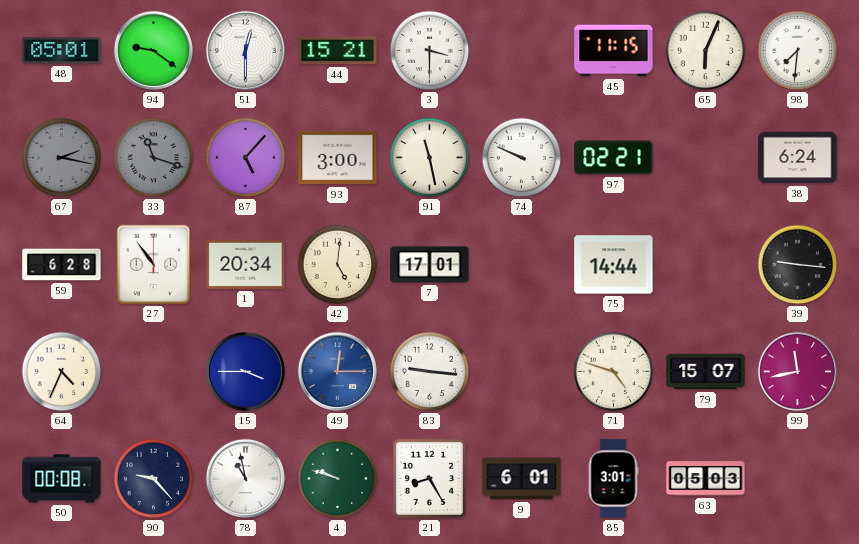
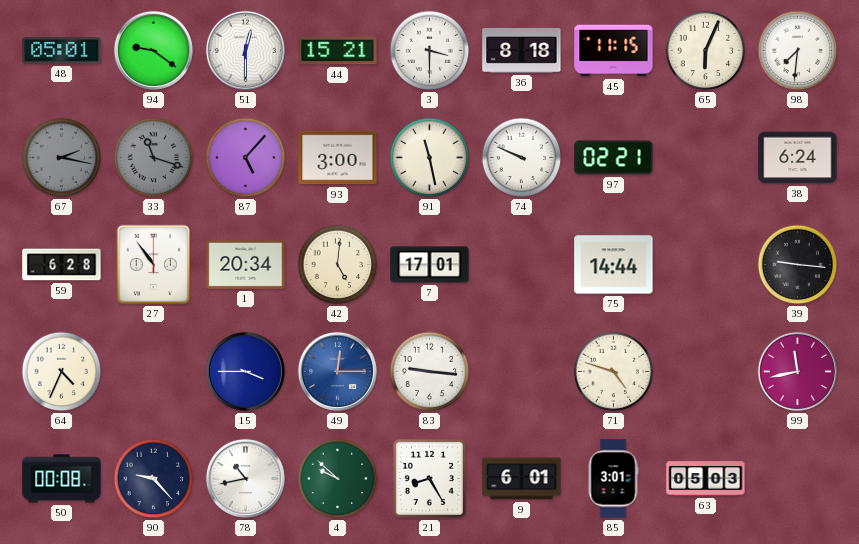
36: none -> 8:18 (522, 51)
79: 15:07 -> none (706, 372)
78: 10:58 -> 10:43 (245, 478)
4: 9:48 -> 9:52 (338, 479)
